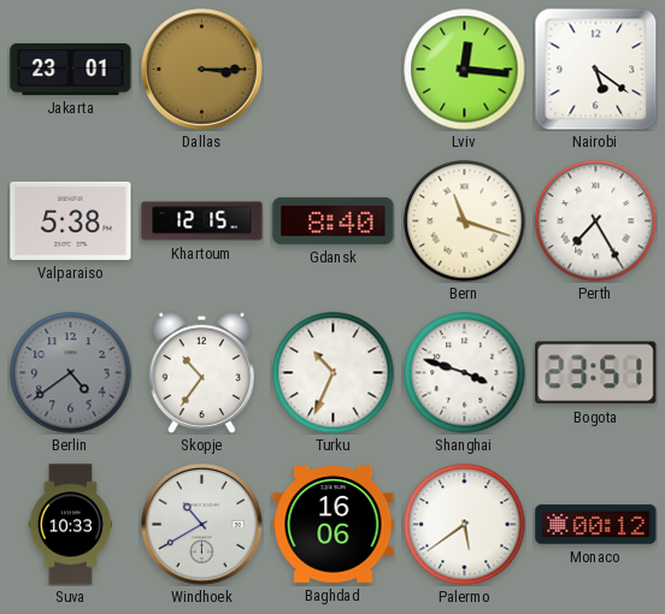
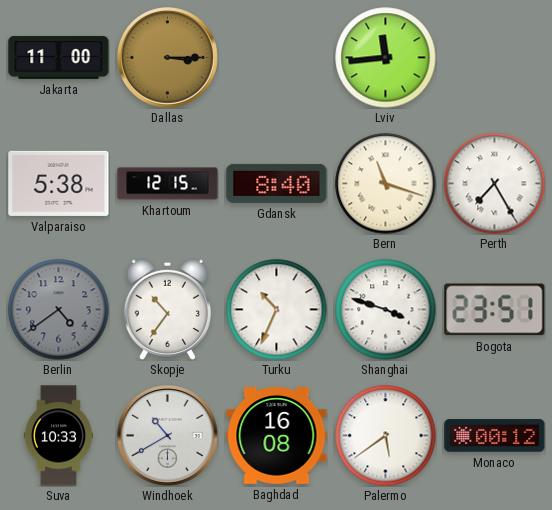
Jakarta: 23:01 -> 11:00 (59, 57)
Lviv: 12:16 -> 11:44 (386, 58)
Nairobi: 5:21 -> none (595, 69)
Baghdad: 16:06 -> 16:08 (277, 436)
